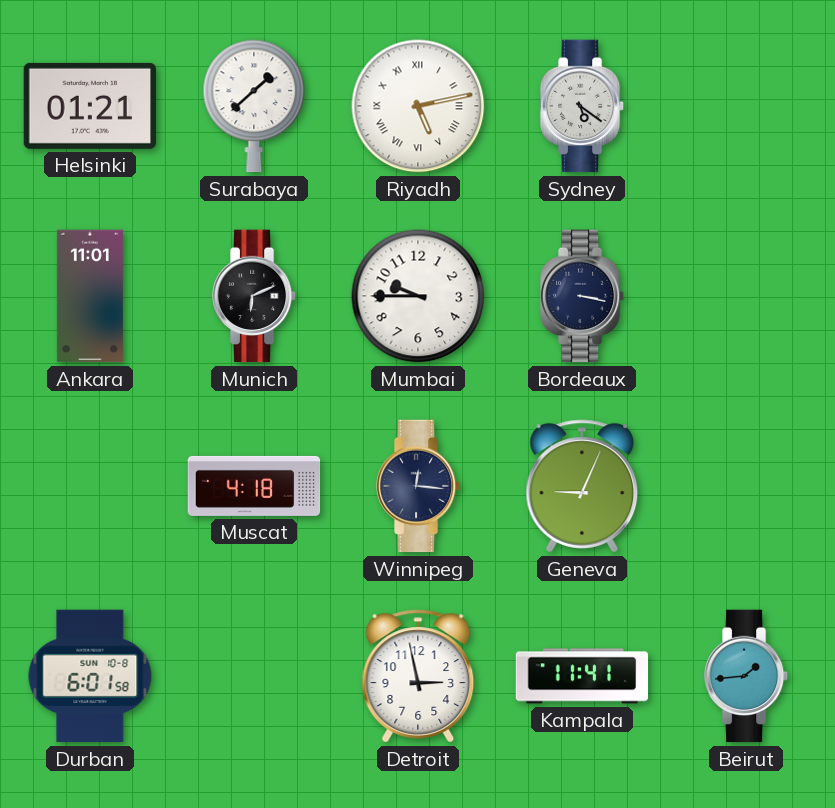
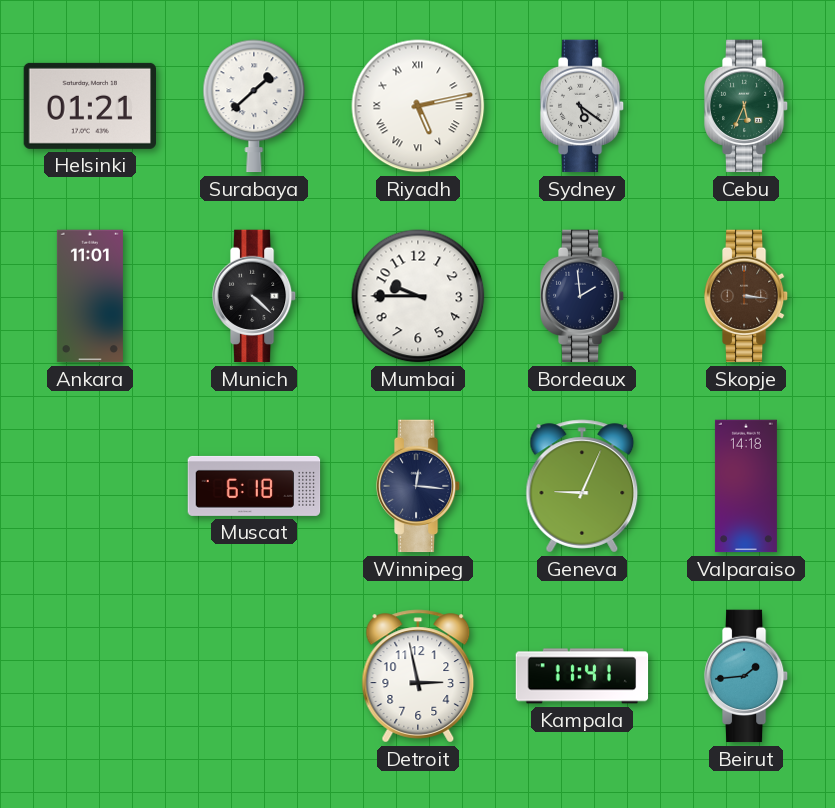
Cebu: none -> 5:34 (746, 106)
Munich: 6:11 -> 4:22 (254, 296)
Bordeaux: 3:17 -> 1:59 (582, 296)
Skopje: none -> 3:16 (746, 296)
Muscat: 4:18 -> 6:18 (254, 486)
Valparaiso: none -> 14:18 (746, 486)
Durban: 6:01 -> none (90, 676)
